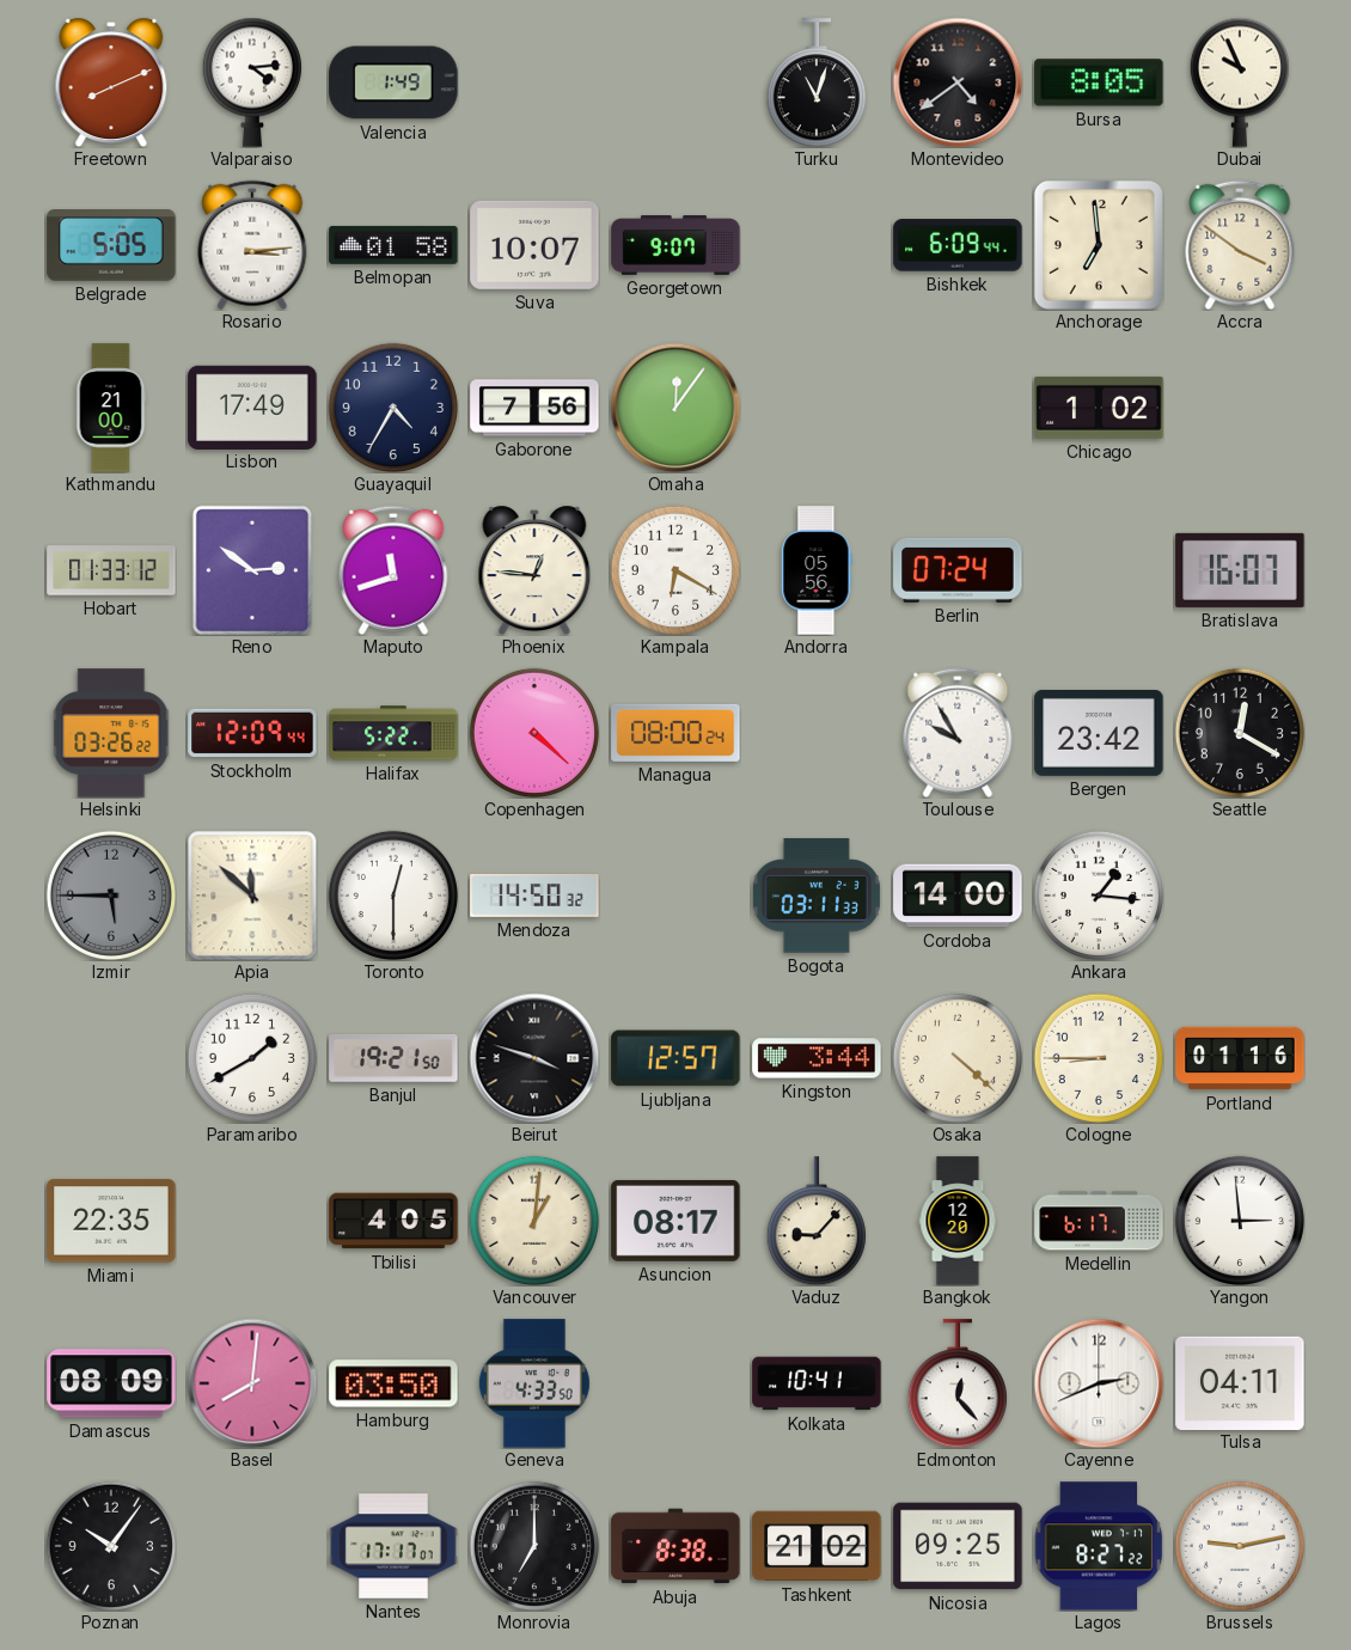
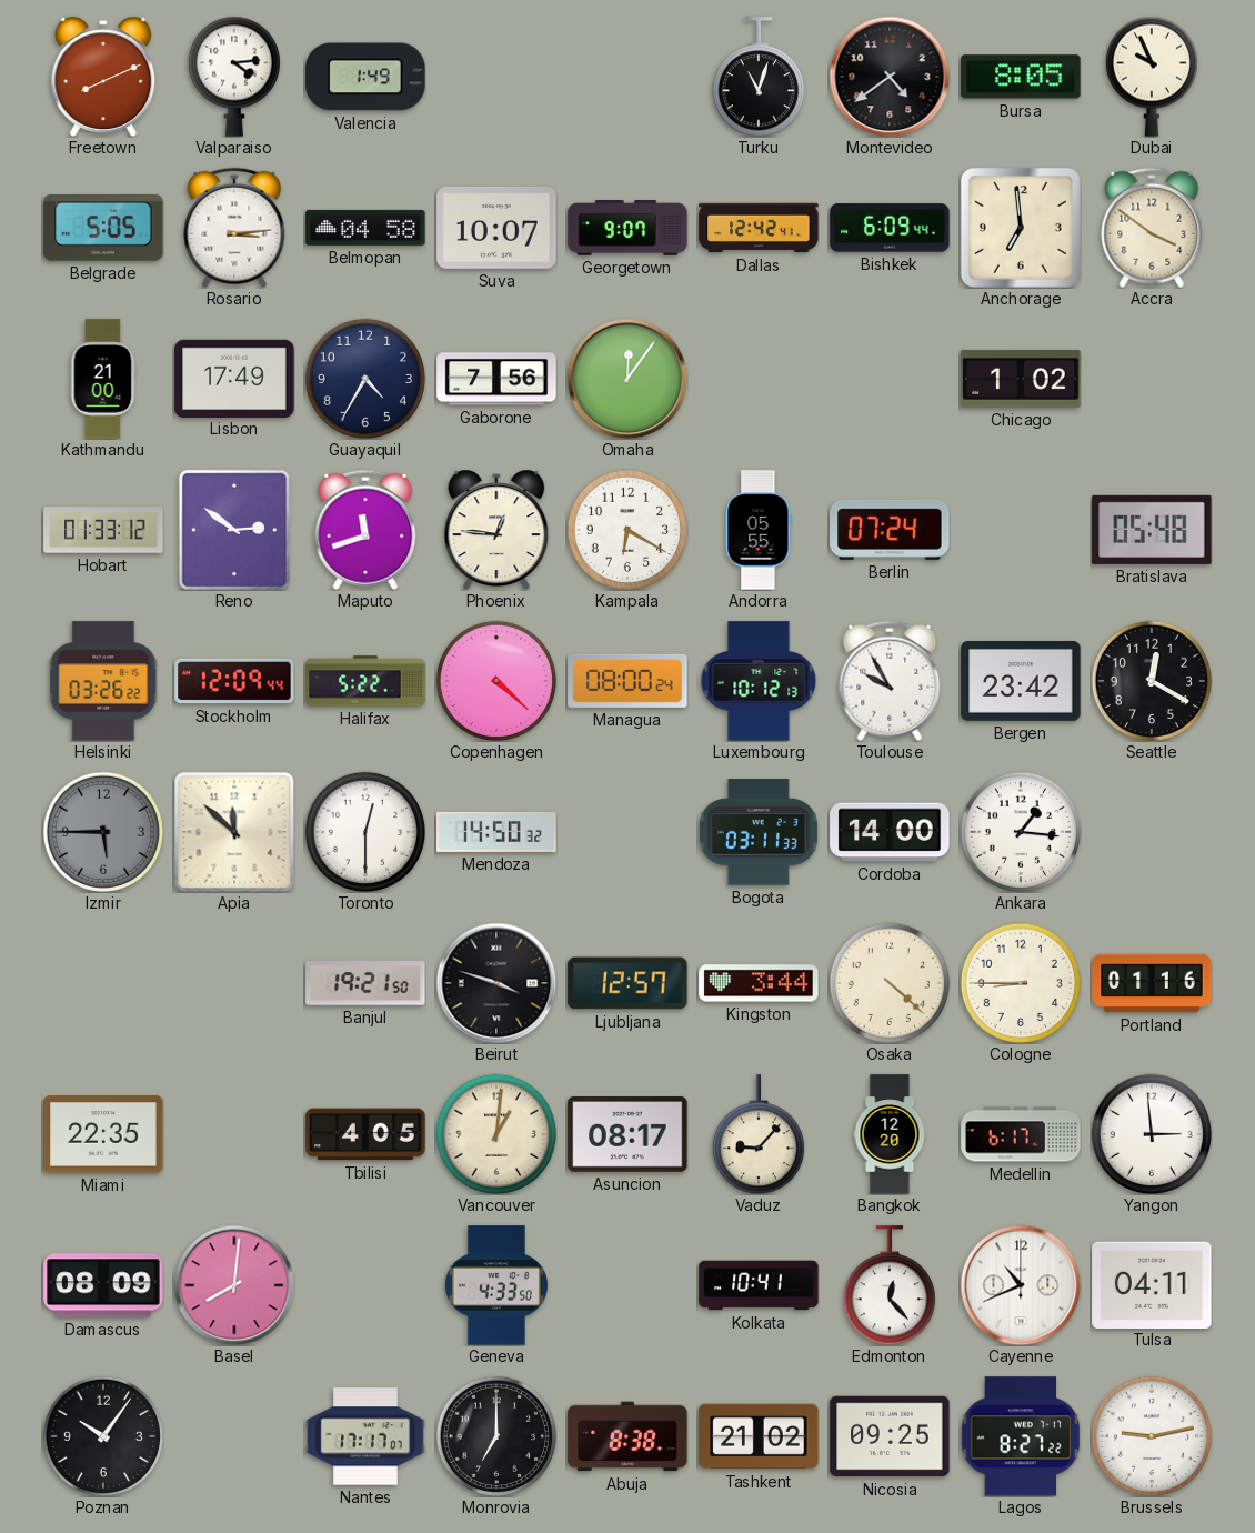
Belmopan: 01:58 -> 04:58 (365, 228)
Dallas: none -> 12:42 (759, 228)
Andorra: 05:56 -> 05:55 (759, 530)
Bratislava: 16:07 -> 05:48 (1152, 530)
Luxembourg: none -> 10:12 (759, 681)
Paramaribo: 1:40 -> none (251, 1057)
Hamburg: 03:50 -> none (393, 1383)
Cayenne: 2:41 -> 10:41 (1021, 1285)
